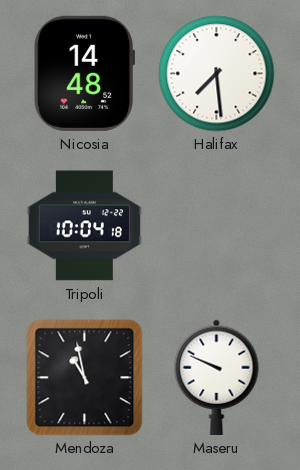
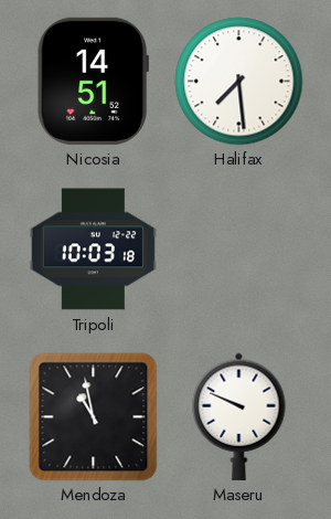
Nicosia: 14:48 -> 14:51 (93, 81)
Tripoli: 10:04 -> 10:03 (93, 250)
